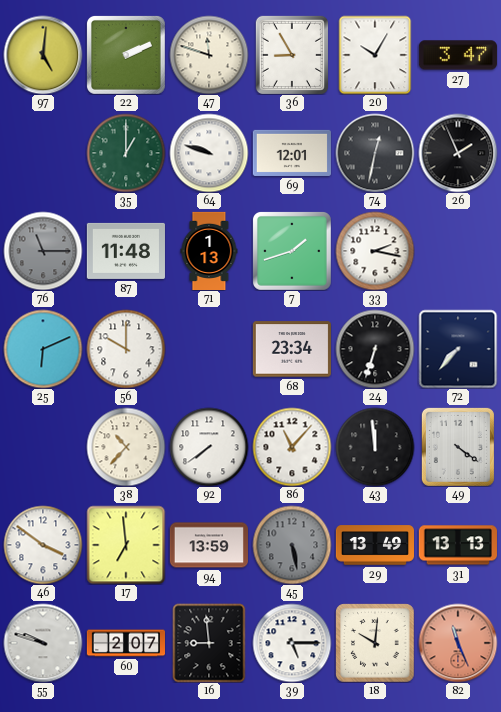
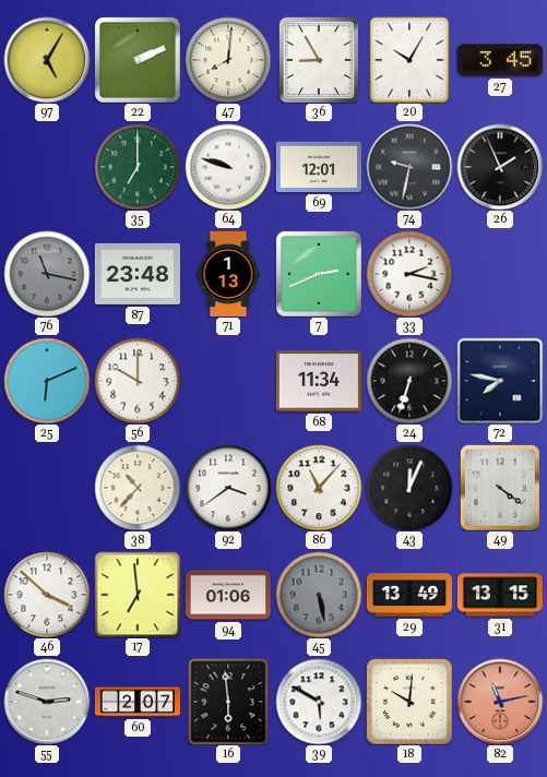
97: 5:01 -> 5:05 (47, 60)
47: 11:48 -> 8:01 (228, 60)
27: 3:47 -> 3:45 (500, 60)
35: 1:00 -> 7:00 (138, 167)
74: 12:32 -> 9:32 (409, 167)
76: 11:15 -> 11:17 (47, 274)
87: 11:48 -> 23:48 (138, 274)
7: 1:42 -> 2:41 (319, 274)
68: 23:34 -> 11:34 (319, 381)
72: 7:37 -> 7:47 (500, 381)
92: 7:39 -> 3:39 (228, 488)
43: 11:59 -> 12:04 (409, 488)
46: 3:51 -> 3:52 (47, 595)
94: 13:59 -> 01:06 (228, 595)
31: 13:13 -> 13:15 (500, 595)
55: 9:48 -> 2:48 (47, 702)
16: 8:59 -> 5:59 (228, 702)
39: 5:15 -> 5:50 (319, 702)
82: 11:26 -> 11:13 (500, 702)
